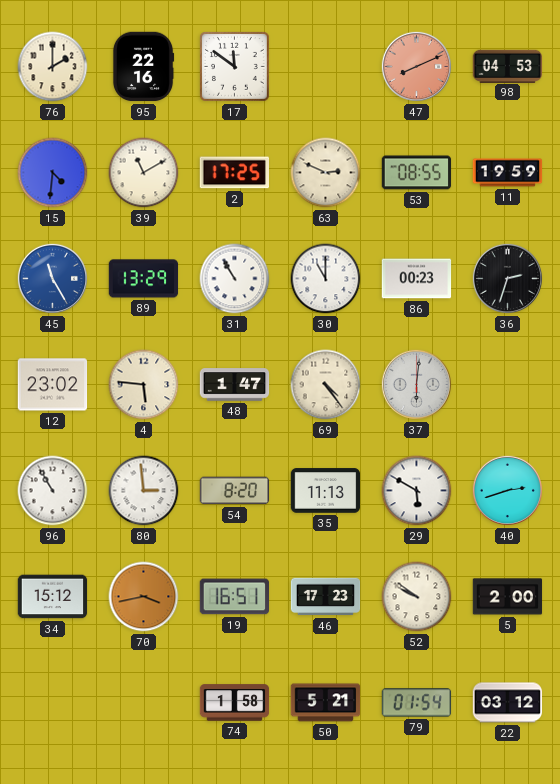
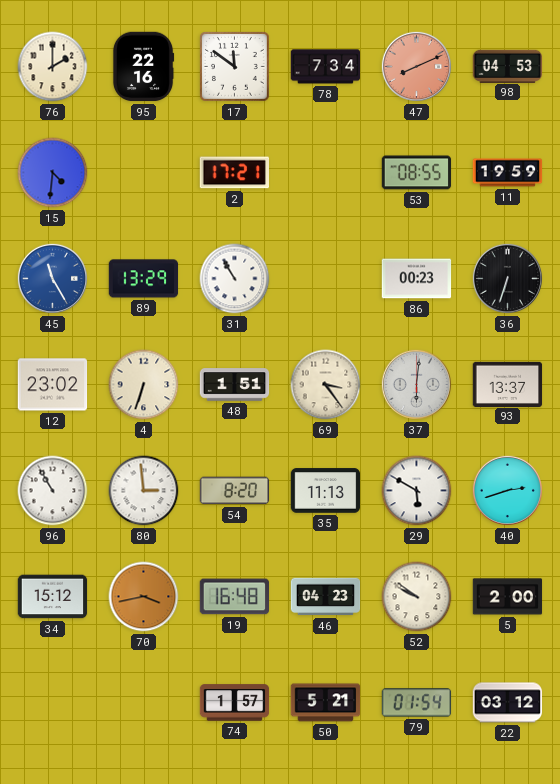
78: none -> 7:34 (326, 67)
39: 11:10 -> none (144, 173)
2: 17:25 -> 17:21 (234, 173)
63: 2:49 -> none (326, 173)
30: 11:00 -> none (326, 279)
36: 2:33 -> 6:33 (507, 278)
4: 5:46 -> 6:33 (144, 385)
48: 1:47 -> 1:51 (235, 385)
69: 4:24 -> 3:24 (326, 385)
93: none -> 13:37 (508, 384)
19: 16:51 -> 16:48 (235, 597)
46: 17:23 -> 04:23 (326, 597)
74: 1:58 -> 1:57 (235, 703)
